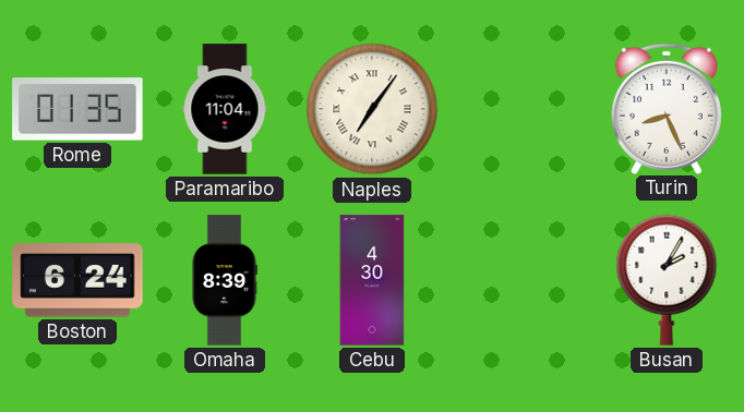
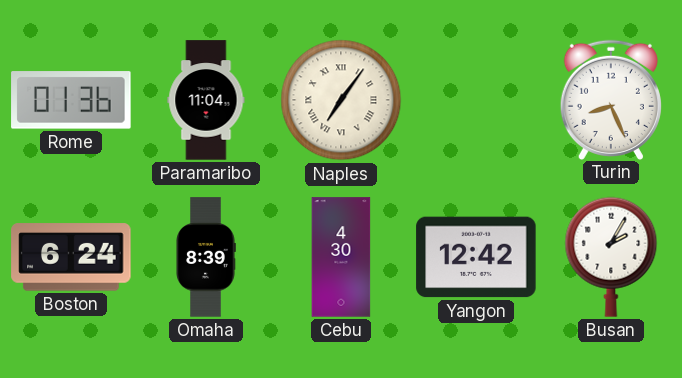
Rome: 01:35 -> 01:36 (71, 100)
Yangon: none -> 12:42 (476, 257)
